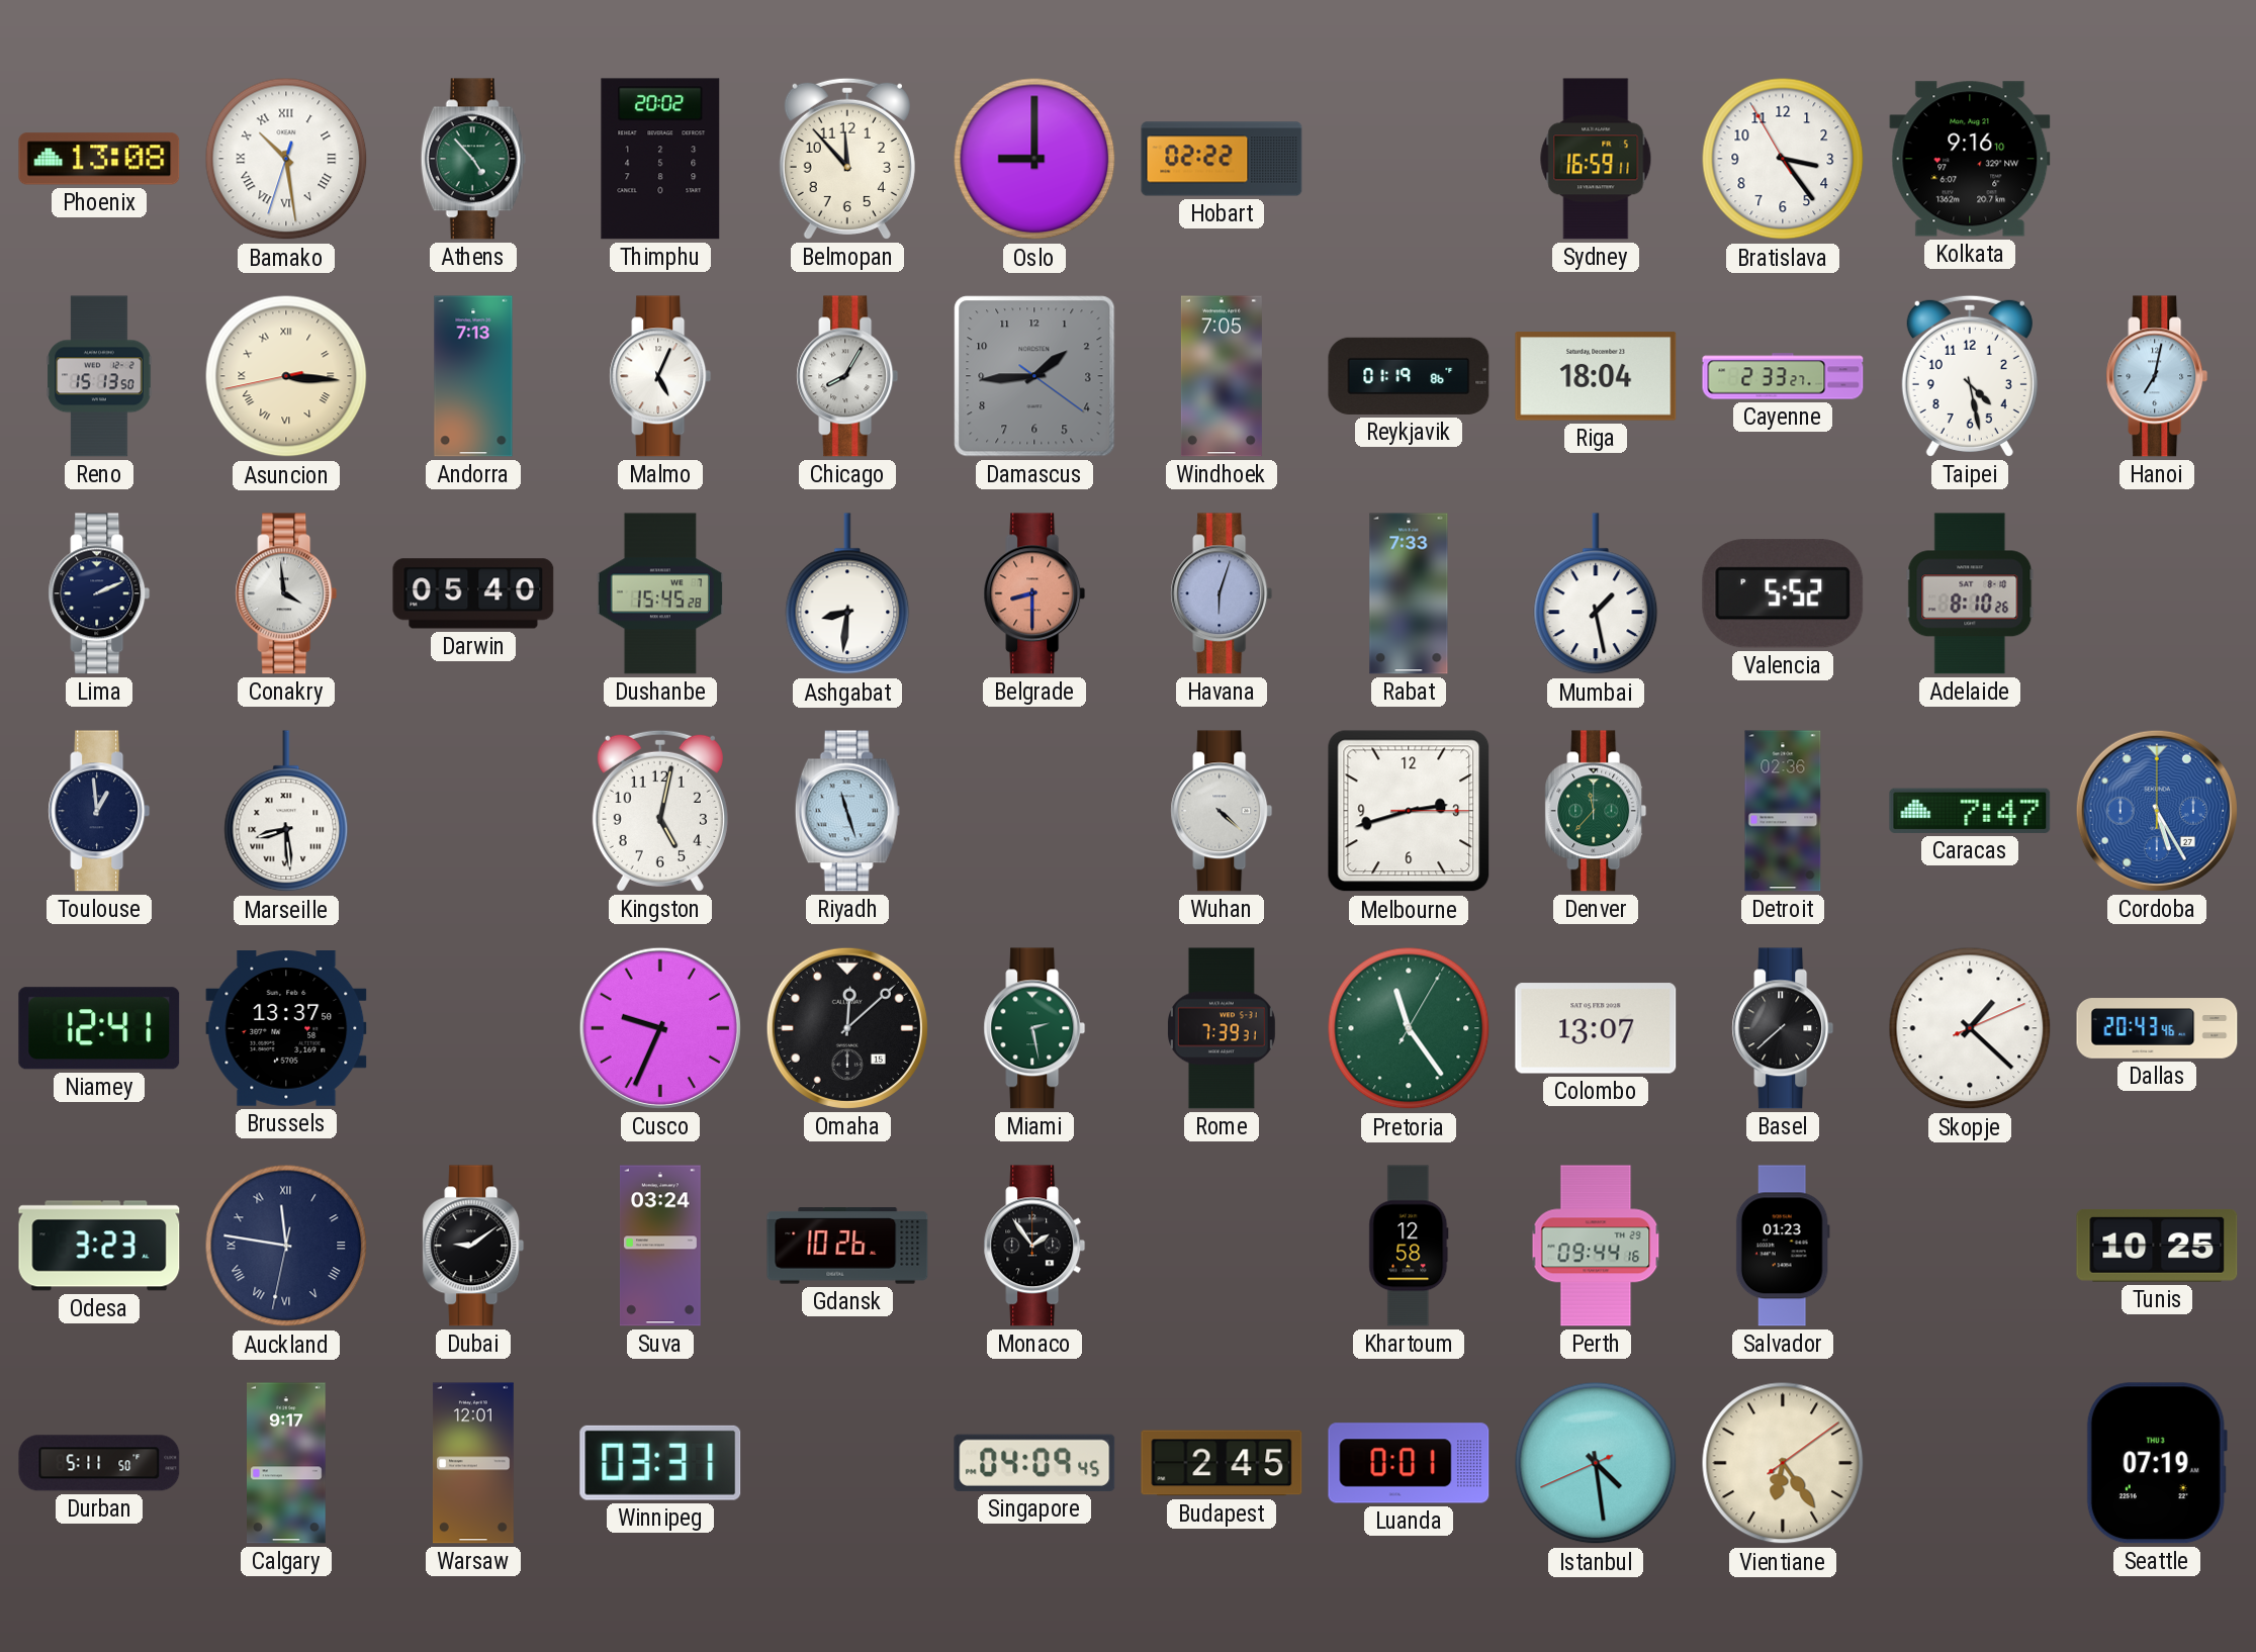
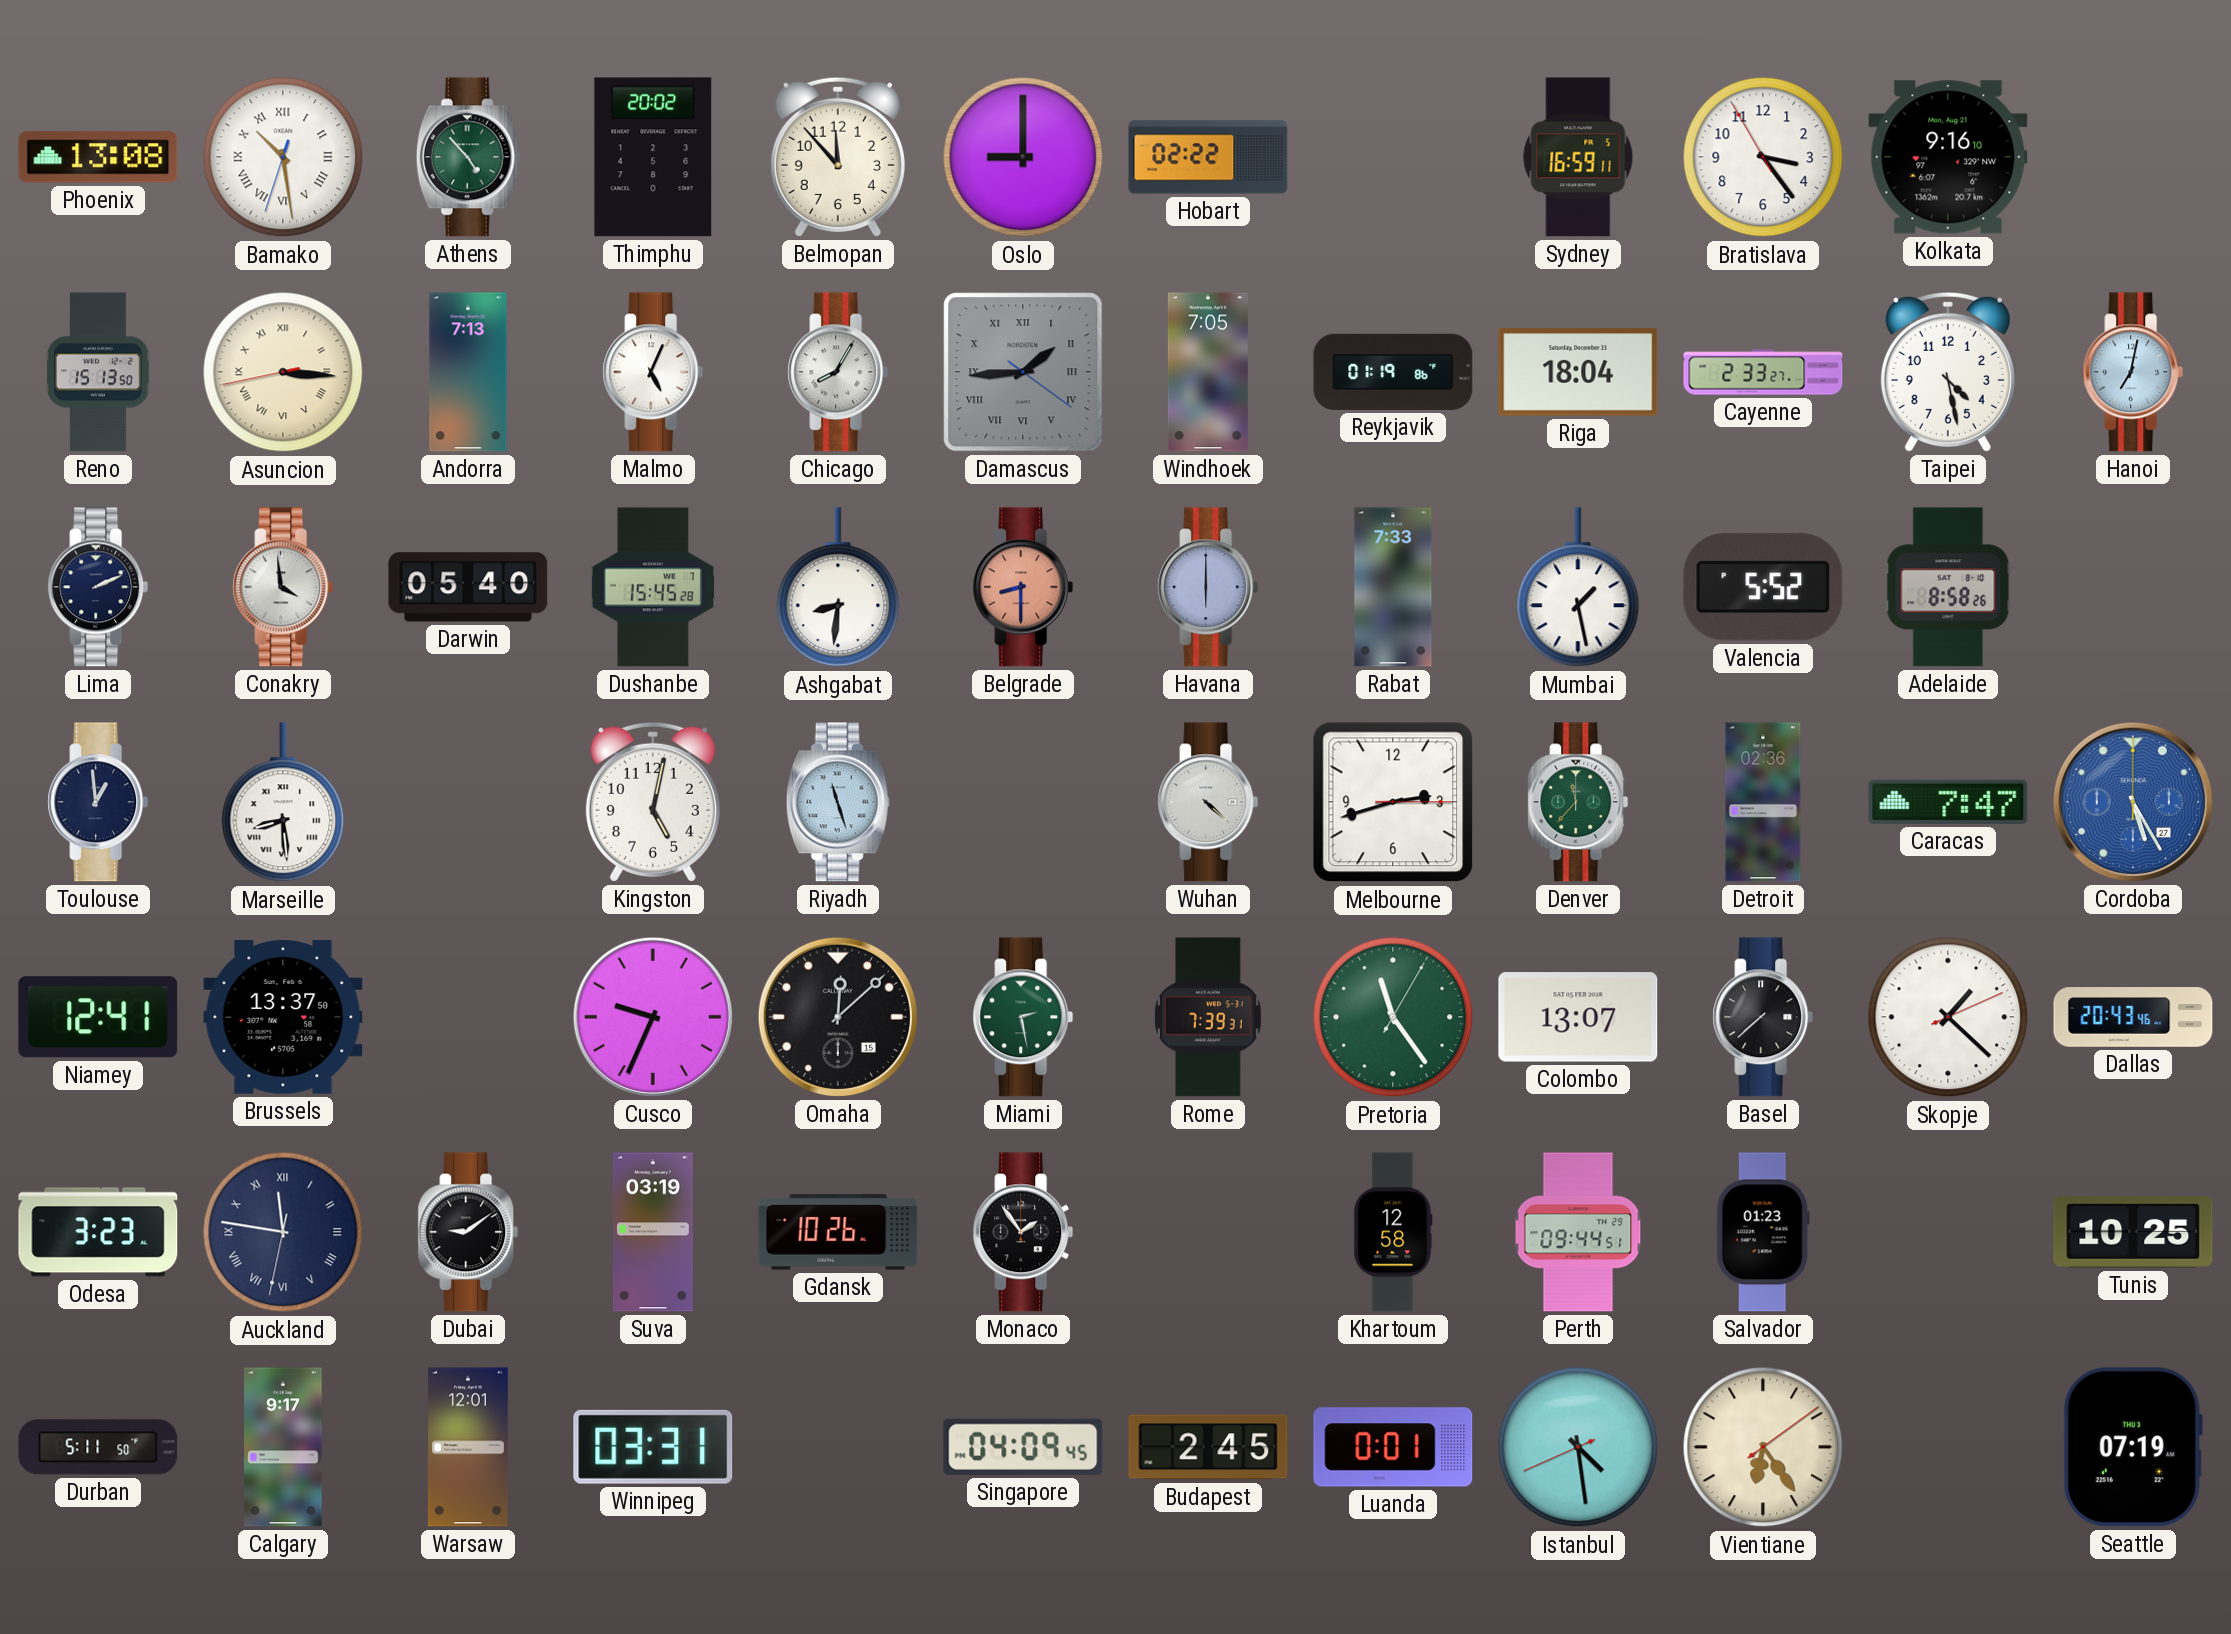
Damascus numerals: Arabic -> Roman (1023, 372)
Havana: 6:03 -> 6:00 (1208, 587)
Adelaide: 8:10 -> 8:58 (1948, 587)
Suva: 03:24 -> 03:19 (653, 1232)
Perth: 09:44:16 -> 09:44:51 (1578, 1232)
